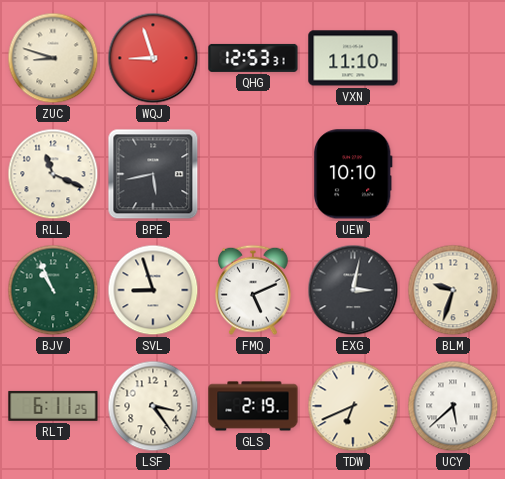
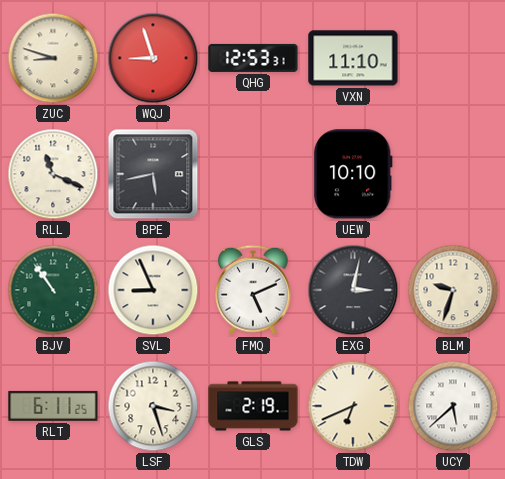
BJV: 10:56 -> 10:54 (53, 290)
SVL: 8:57 -> 8:56 (153, 290)
LSF: 3:24 -> 3:27 (153, 406)
